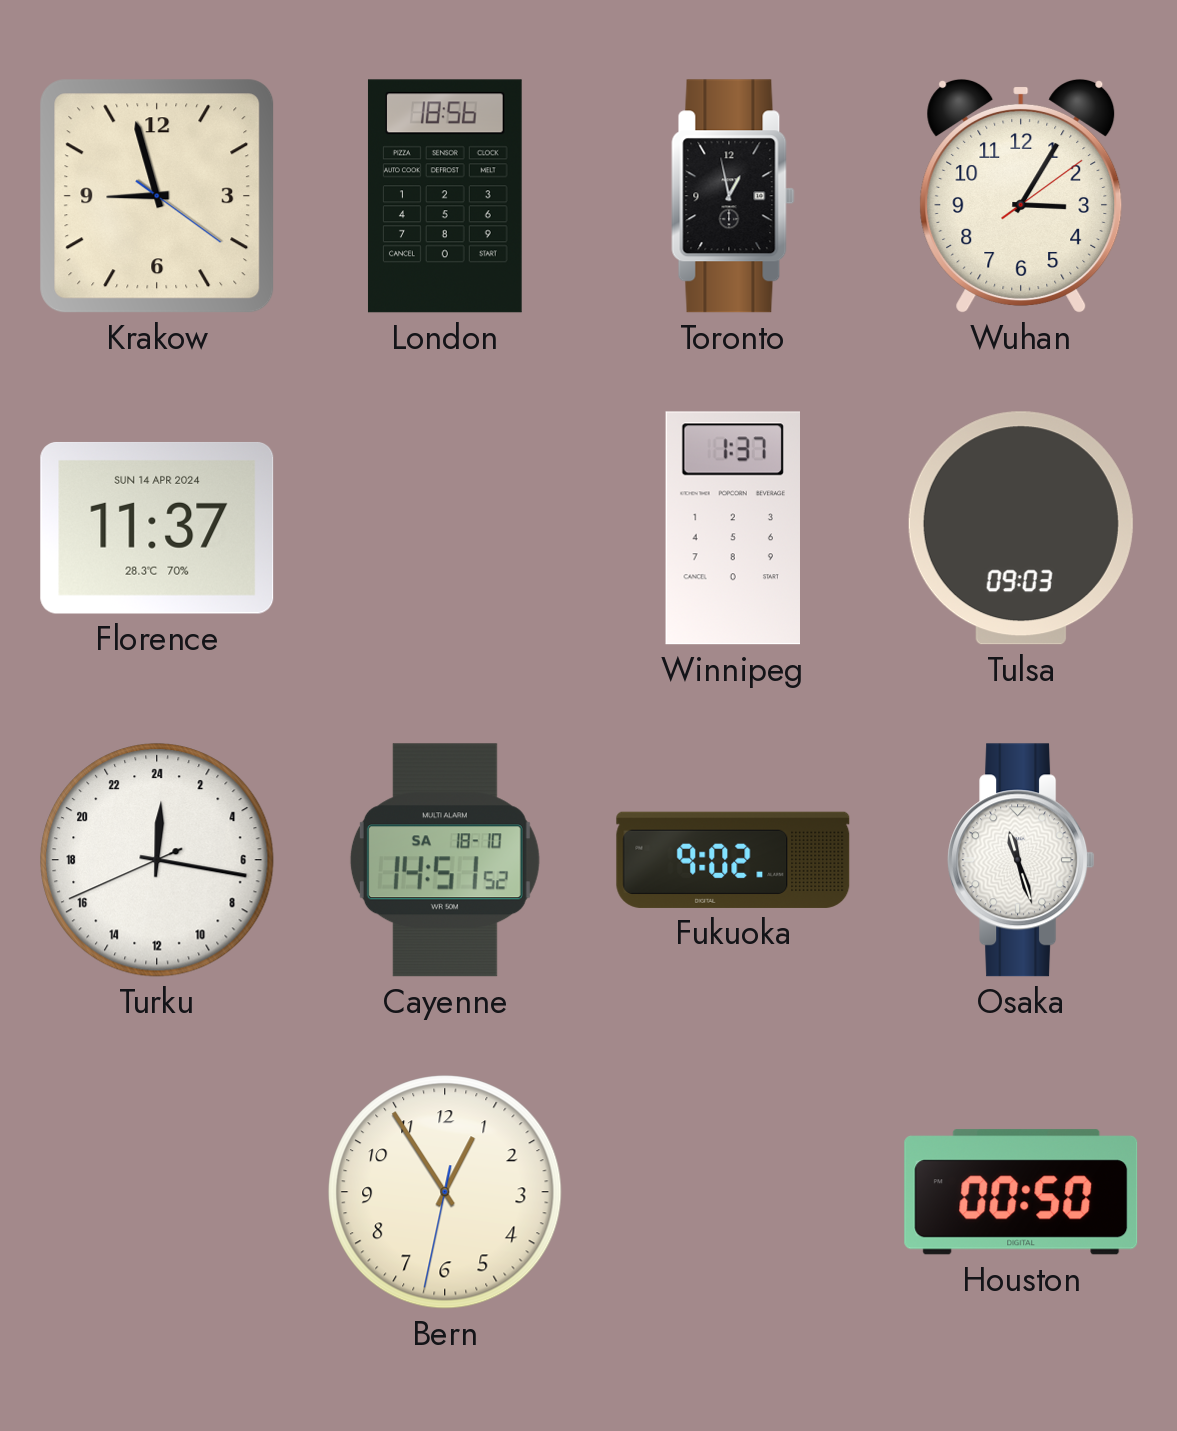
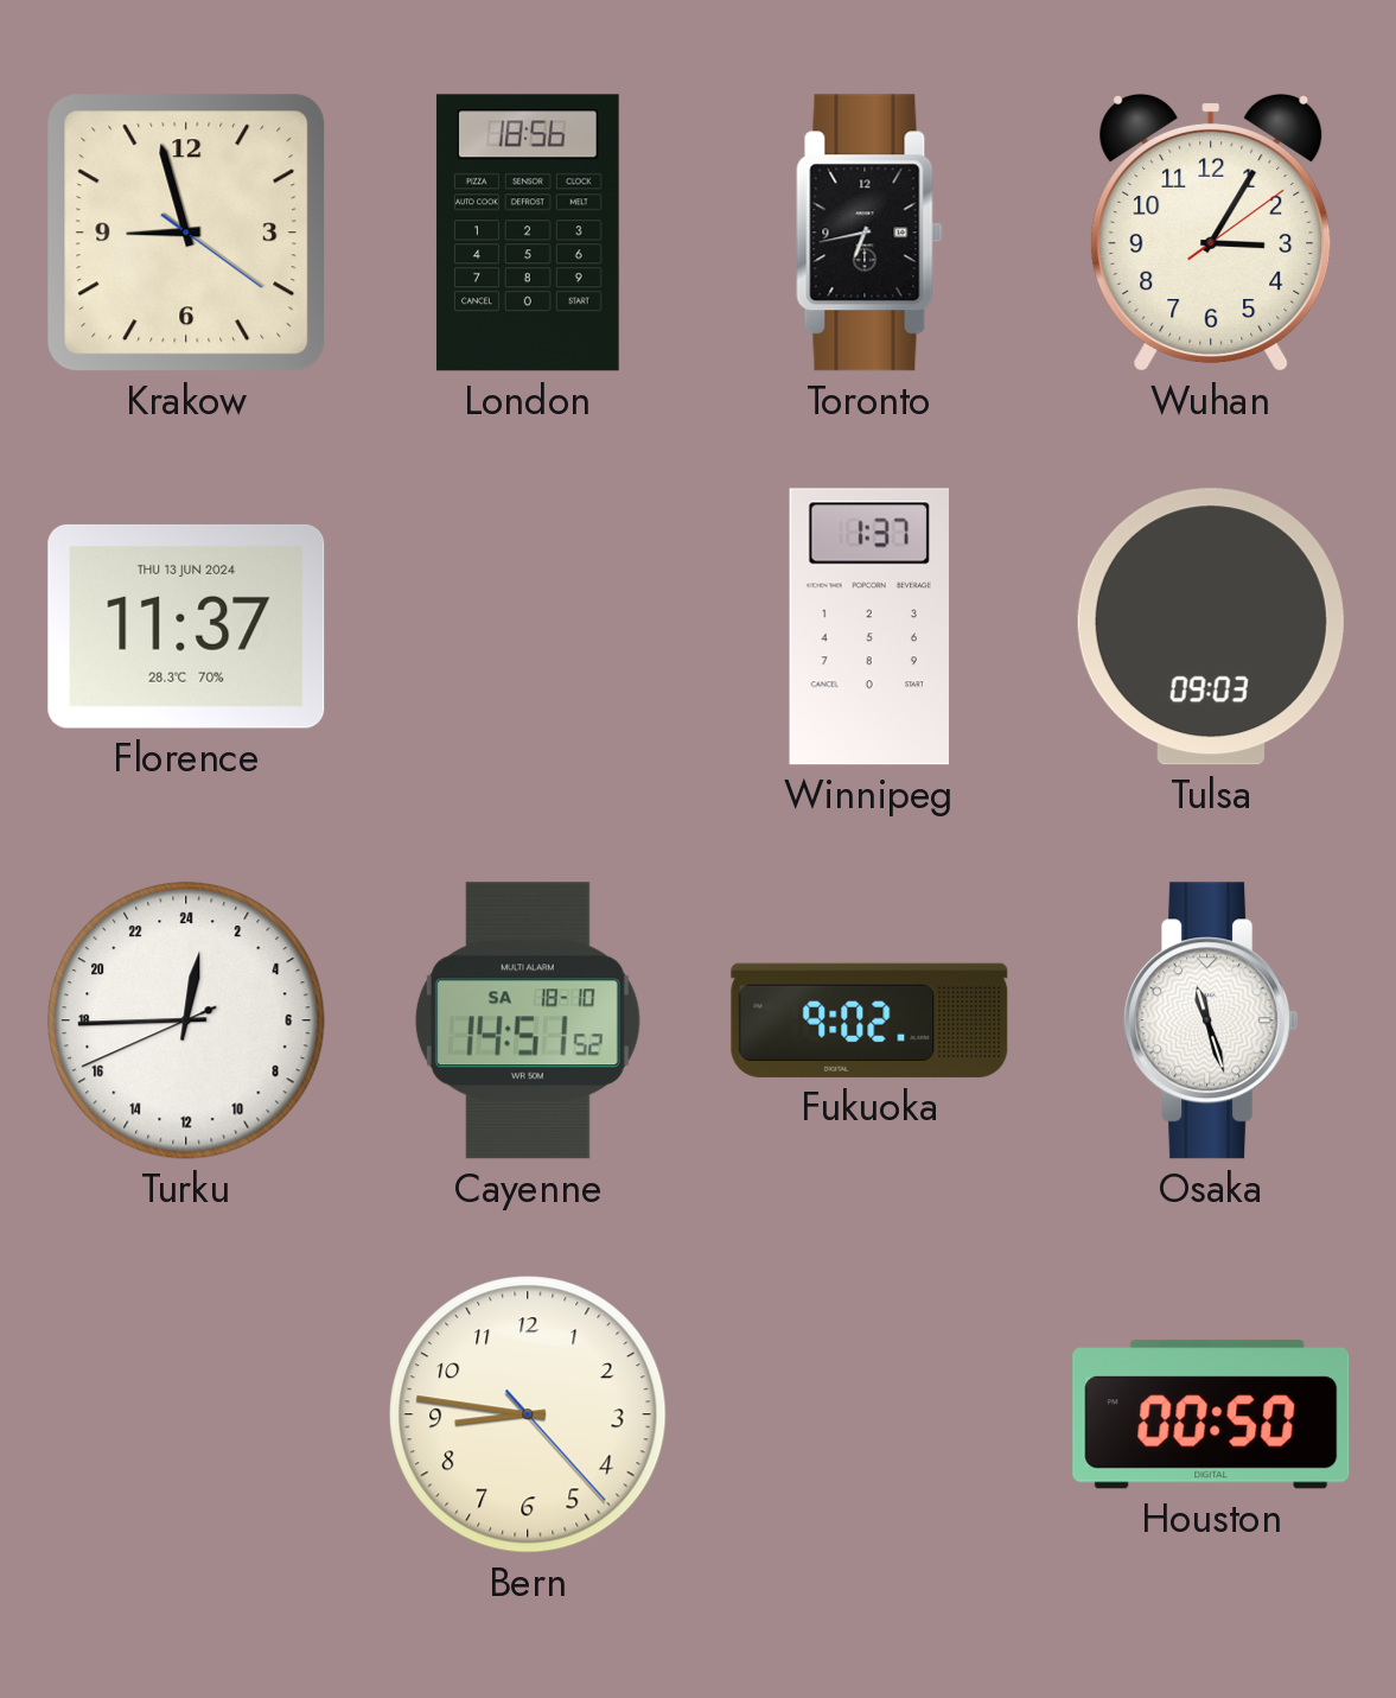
Toronto: 12:58 -> 6:43 (869, 233)
Florence date: SUN 14 APR 2024 -> THU 13 JUN 2024 (186, 627)
Turku: 0:16 -> 0:44 (186, 1020)
Bern: 12:54 -> 8:46 (528, 1414)
